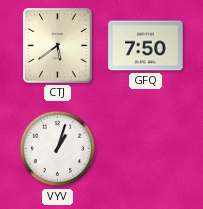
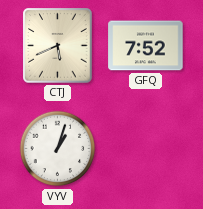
CTJ: 5:39 -> 5:41 (58, 46)
GFQ: 7:50 -> 7:52 (146, 46)
